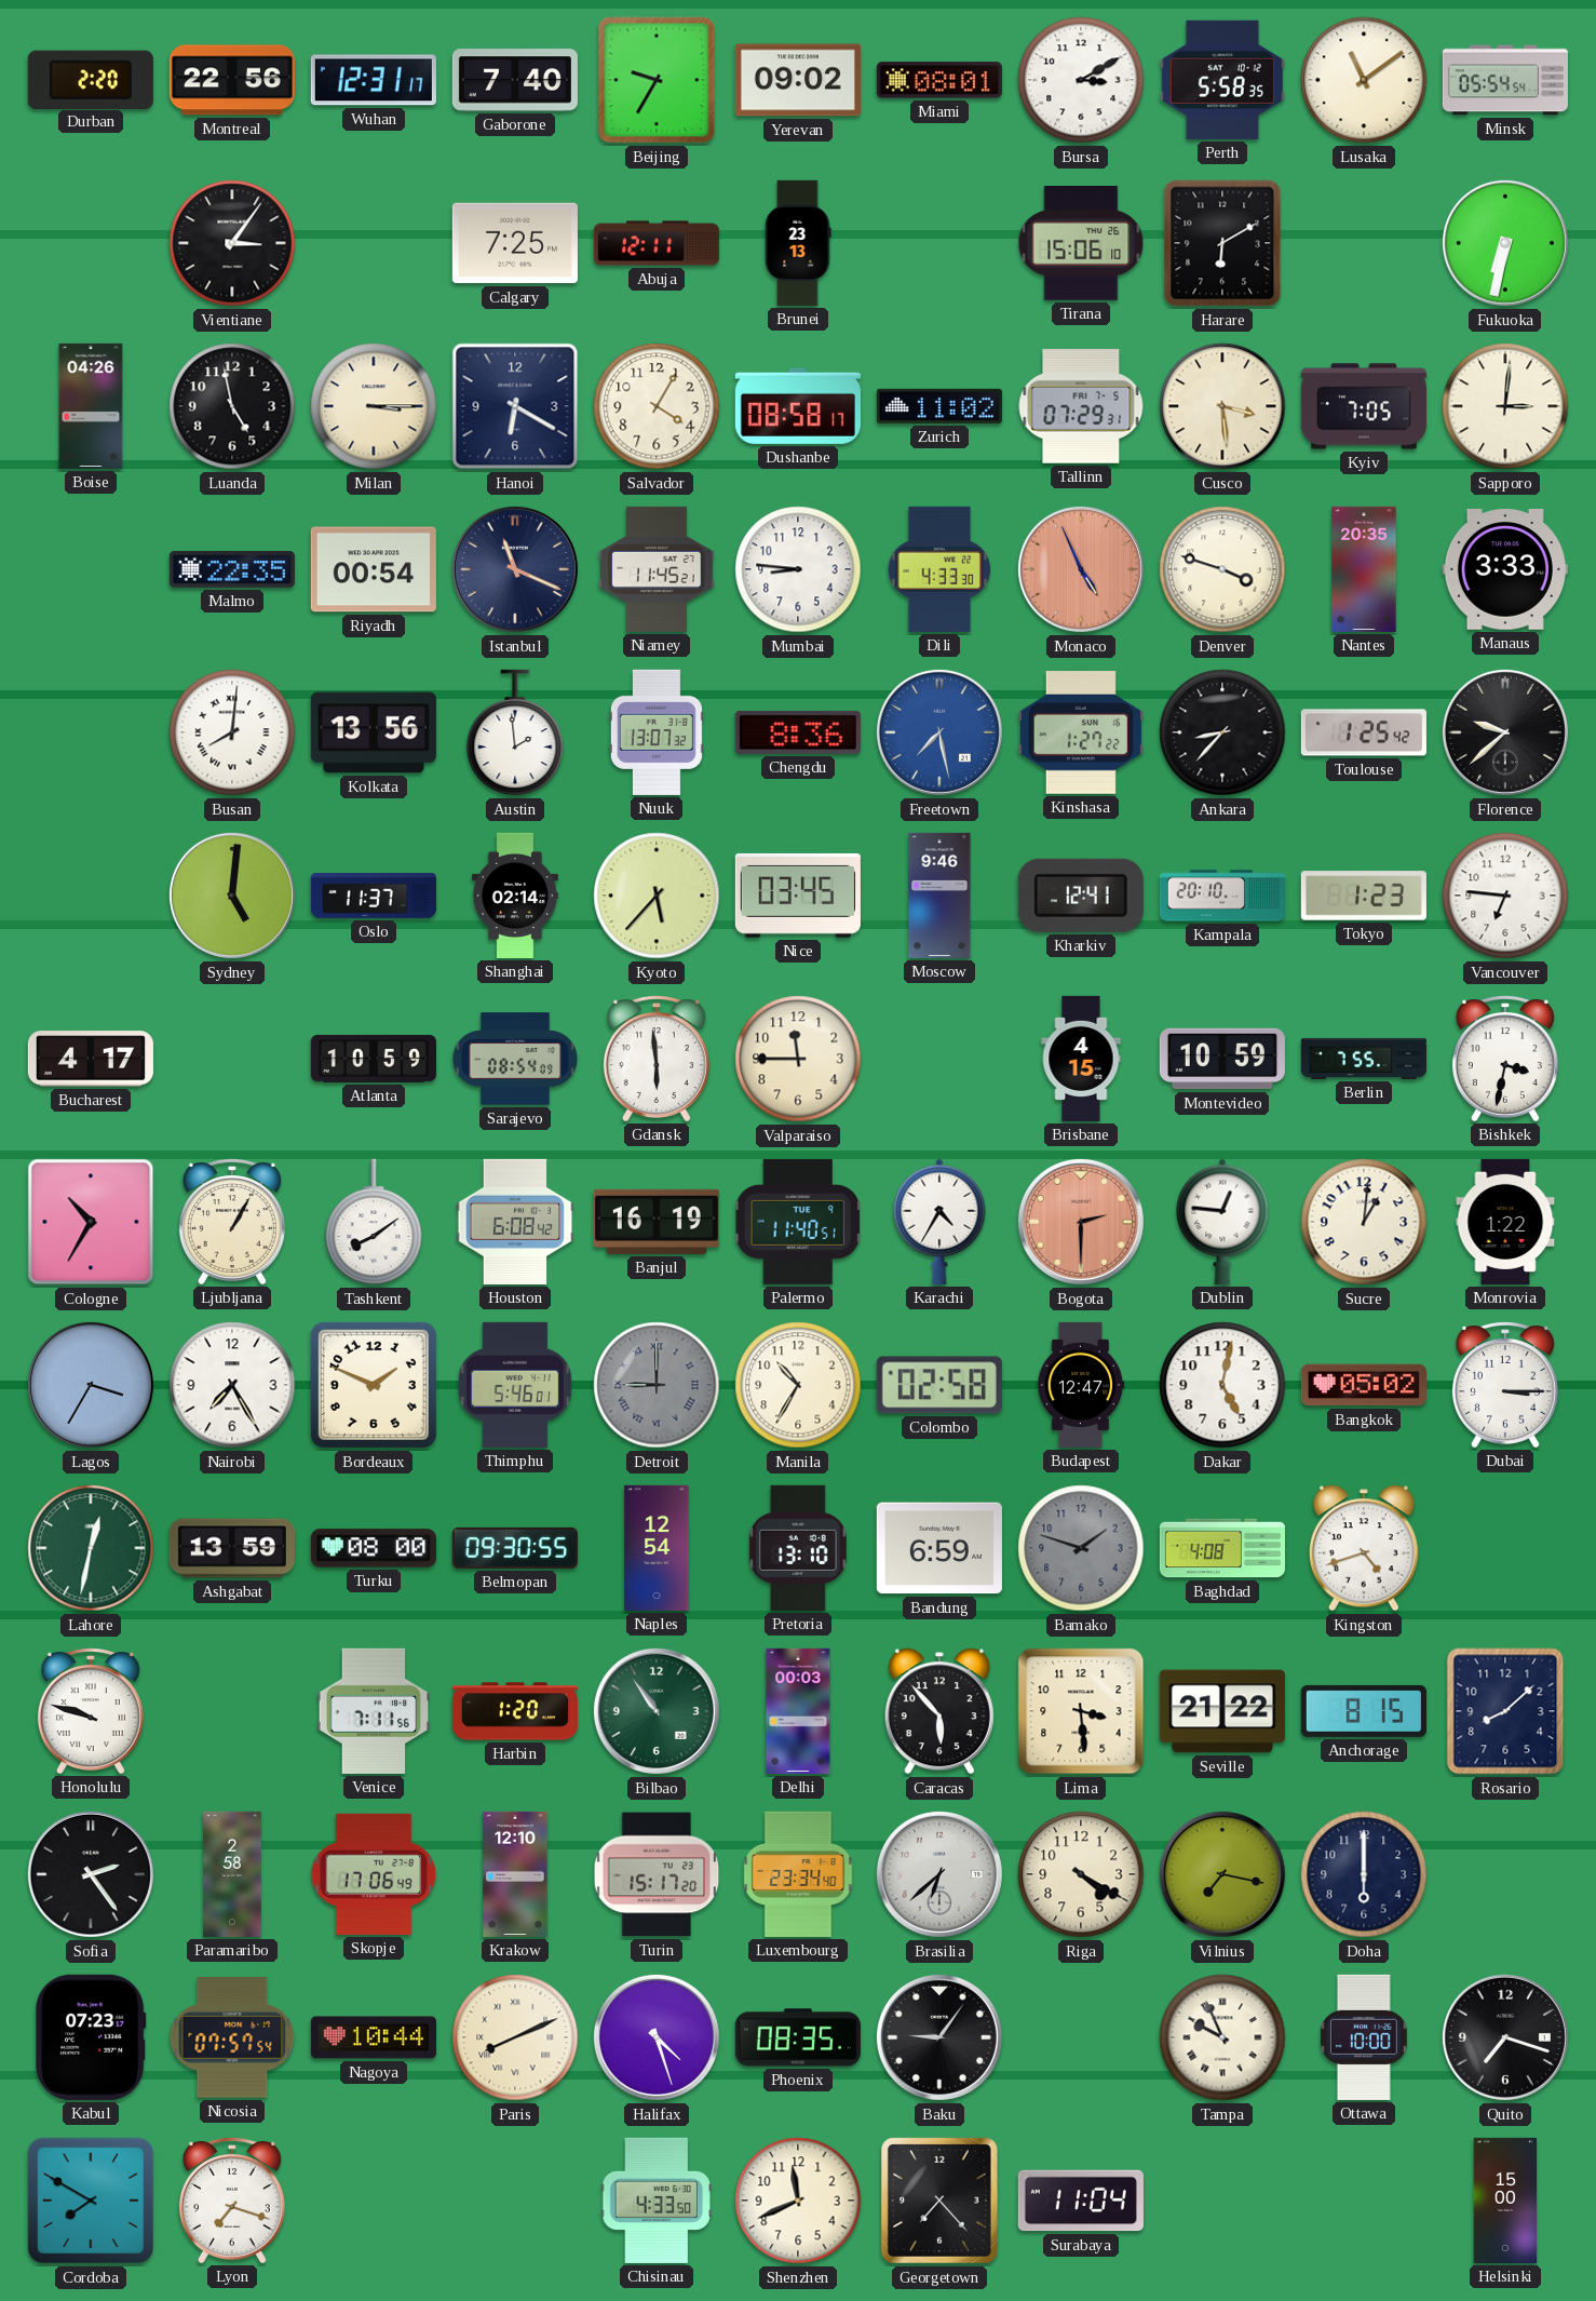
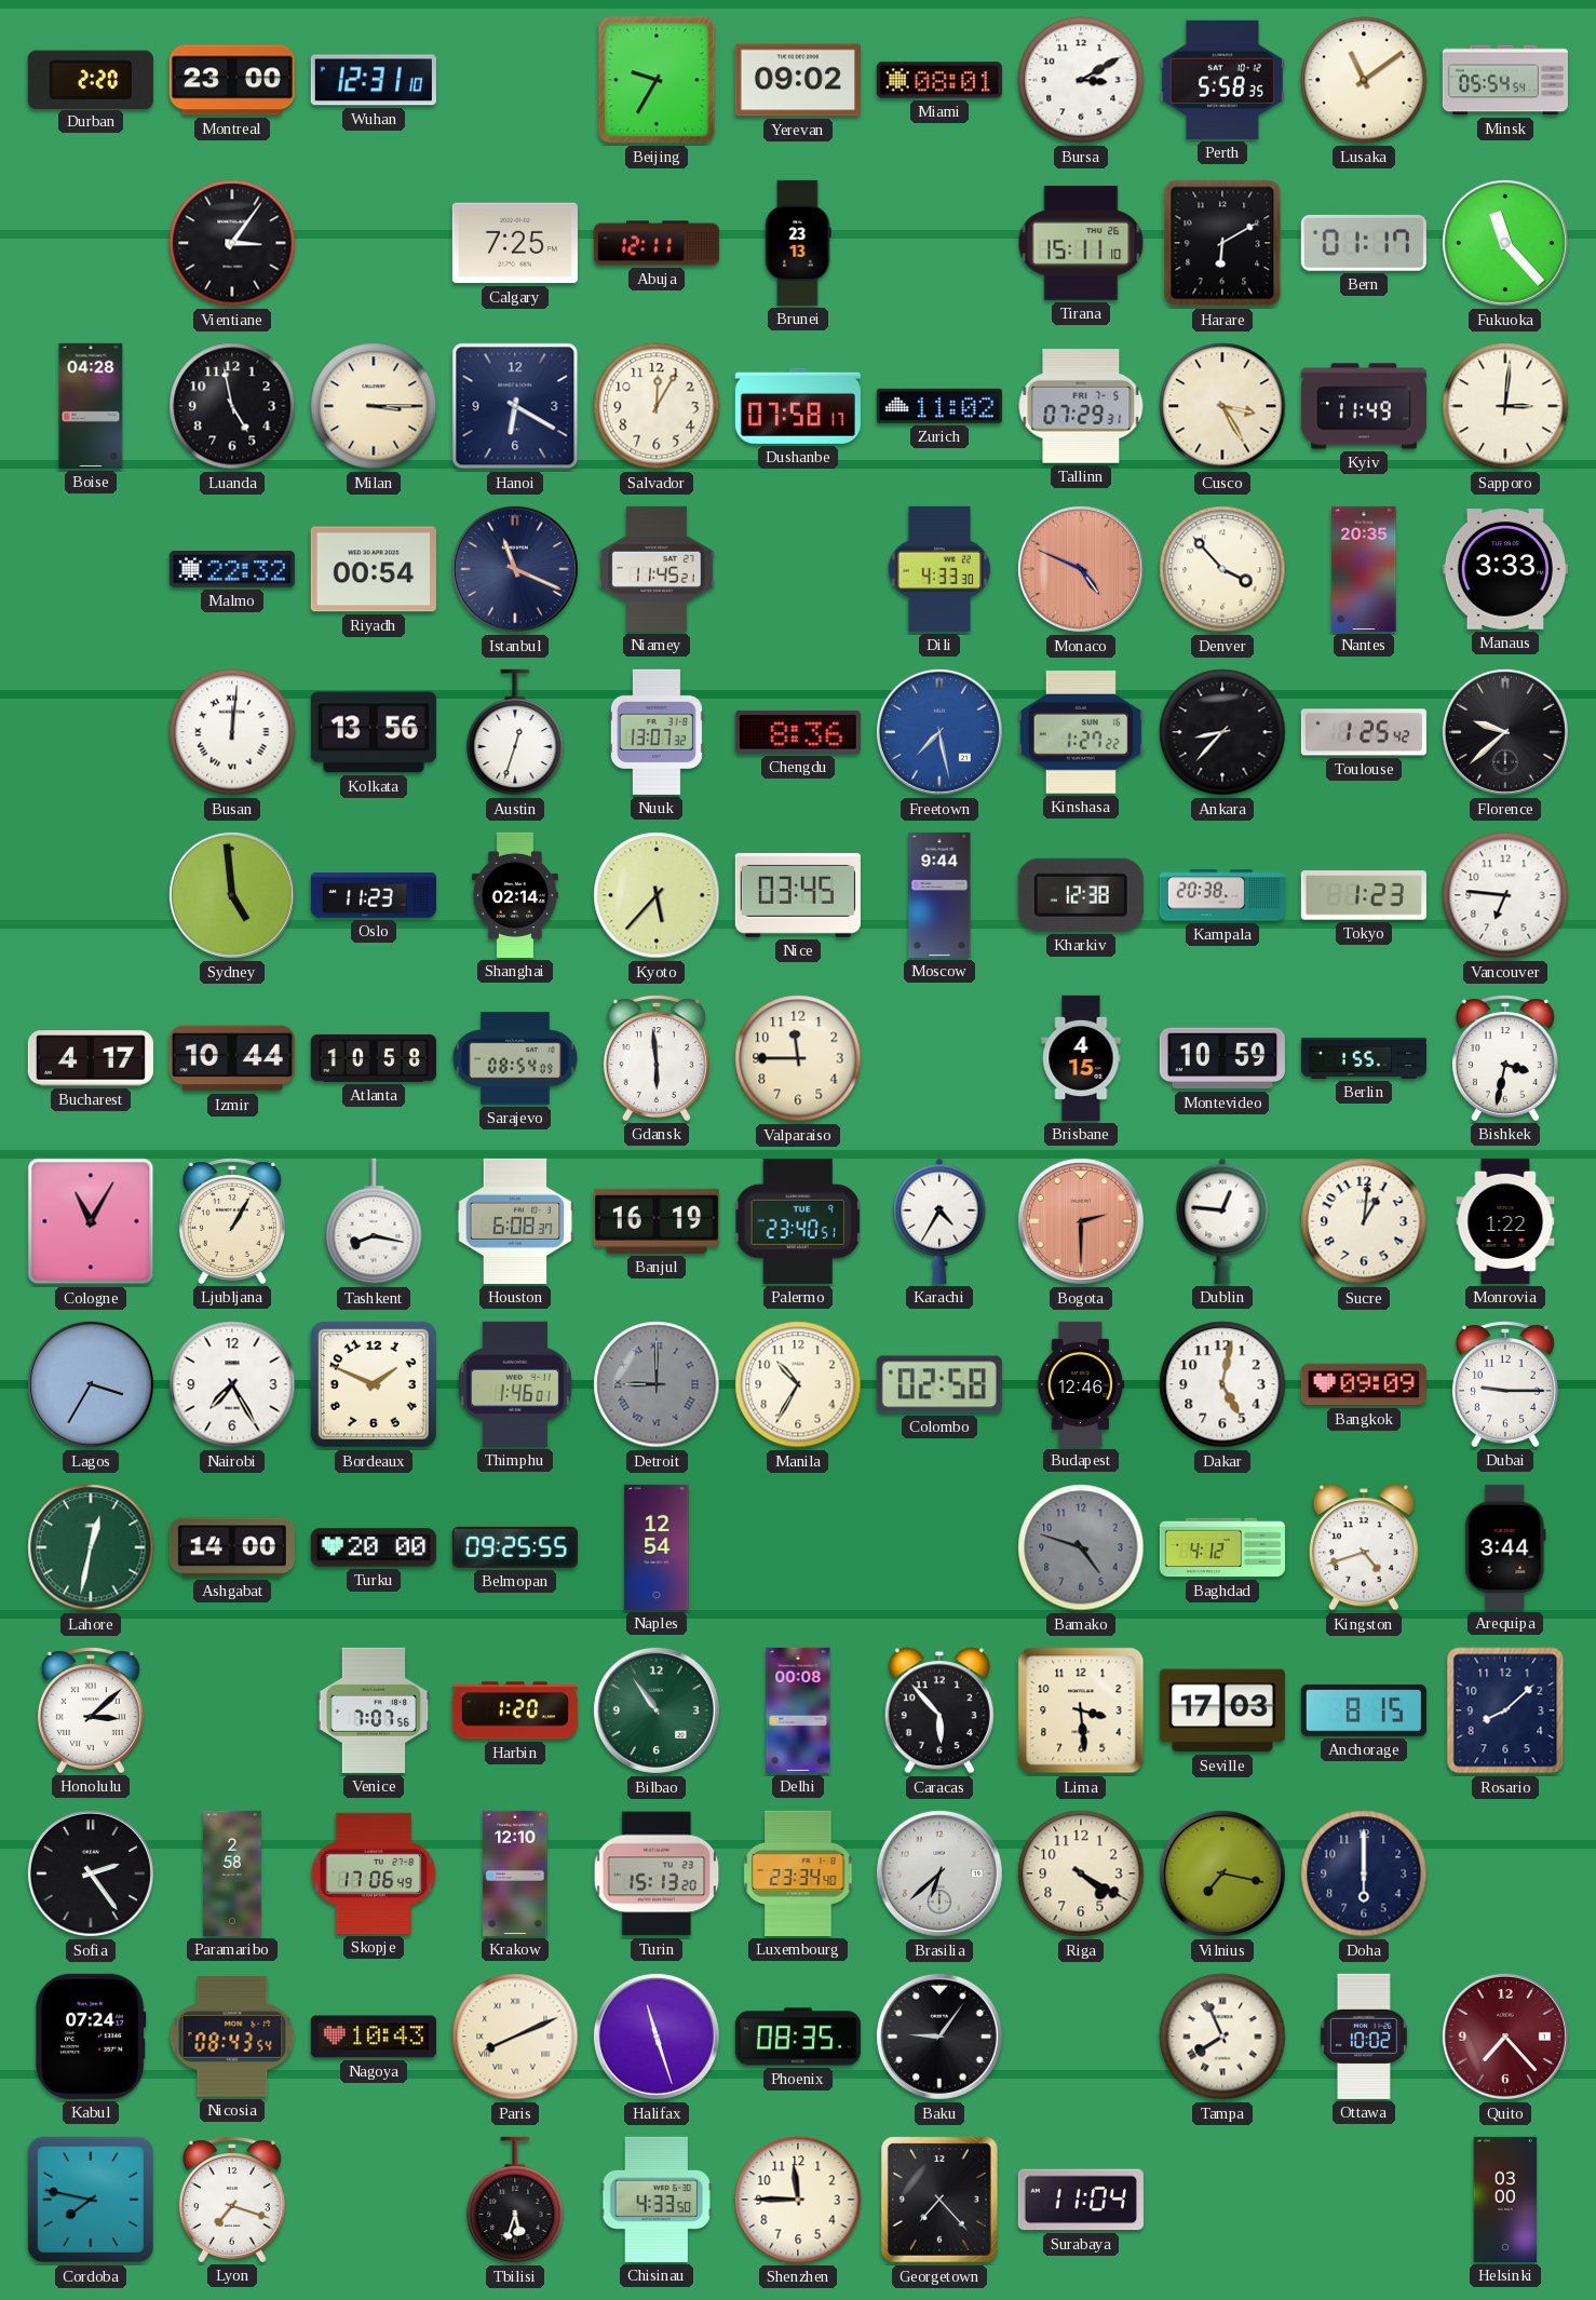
Montreal: 22:56 -> 23:00 (232, 80)
Wuhan: 12:31:17 -> 12:31:10 (374, 80)
Gaborone: 7:40 -> none (515, 80)
Tirana: 15:06 -> 15:11 (1081, 244)
Bern: none -> 01:17 (1364, 243)
Fukuoka: 6:32 -> 11:23 (1505, 243)
Boise: 04:26 -> 04:28 (91, 406)
Salvador: 4:05 -> 12:05 (657, 406)
Dushanbe: 08:58 -> 07:58 (798, 406)
Cusco: 3:29 -> 3:25 (1222, 406)
Kyiv: 7:05 -> 11:49 (1364, 406)
Malmo: 22:35 -> 22:32 (232, 570)
Mumbai: 8:46 -> none (798, 569)
Monaco: 4:56 -> 4:49 (1081, 569)
Denver: 3:48 -> 3:53 (1222, 569)
Busan: 8:01 -> 12:01 (232, 732)
Austin: 1:59 -> 12:33 (515, 732)
Sydney: 5:01 -> 4:59 (232, 895)
Oslo: 11:37 -> 11:23 (374, 896)
Moscow: 9:46 -> 9:44 (939, 895)
Kharkiv: 12:41 -> 12:38 (1081, 895)
Kampala: 20:10 -> 20:38 (1222, 895)
Izmir: none -> 10:44 (232, 1058)
Atlanta: 10:59 -> 10:58 (374, 1058)
Berlin: 7:55 -> 1:55 (1364, 1058)
Cologne: 10:35 -> 11:05 (91, 1221)
Tashkent: 8:09 -> 8:17 (374, 1221)
Houston: 6:08:42 -> 6:08:37 (515, 1221)
Palermo: 11:40 -> 23:40 (798, 1221)
Thimphu: 5:46 -> 1:46 (515, 1384)
Budapest: 12:47 -> 12:46 (1081, 1384)
Bangkok: 05:02 -> 09:09 (1364, 1384)
Dubai: 3:15 -> 9:15 (1505, 1384)
Ashgabat: 13:59 -> 14:00 (232, 1547)
Turku: 08:00 -> 20:00 (374, 1547)
Belmopan: 09:30 -> 09:25 (515, 1547)
Pretoria: 13:10 -> none (798, 1548)
Bandung: 6:59 -> none (939, 1548)
Bamako: 1:48 -> 4:48 (1081, 1547)
Baghdad: 4:08 -> 4:12 (1222, 1547)
Arequipa: none -> 3:44 (1505, 1547)
Honolulu: 9:48 -> 3:08 (91, 1710)
Venice: 7:11 -> 7:07 (374, 1710)
Delhi: 00:03 -> 00:08 (798, 1710)
Seville: 21:22 -> 17:03 (1222, 1710)
Turin: 15:17 -> 15:13 (657, 1873)
Kabul: 07:23 -> 07:24 (91, 2037)
Nicosia: 07:57 -> 08:43 (232, 2037)
Nagoya: 10:44 -> 10:43 (374, 2037)
Halifax: 4:27 -> 11:27 (657, 2037)
Tampa: 9:56 -> 7:56 (1222, 2037)
Ottawa: 10:00 -> 10:02 (1364, 2037)
Quito: 7:18 -> 7:23 (1505, 2037)
Quito dial: black -> burgundy (1505, 2037)
Cordoba: 7:50 -> 7:47 (91, 2200)
Tbilisi: none -> 5:33 (515, 2200)
Shenzhen: 11:41 -> 11:45 (798, 2200)
Helsinki: 15:00 -> 03:00 (1505, 2200)
